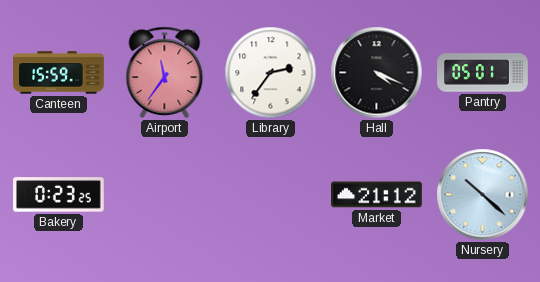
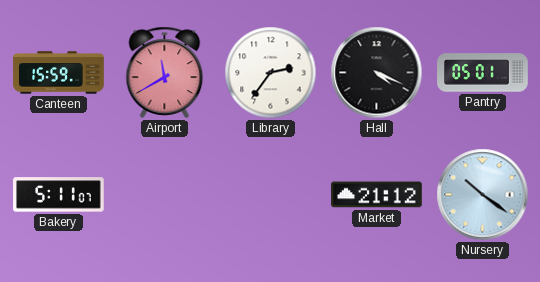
Airport: 11:36 -> 11:40 (165, 72)
Bakery: 0:23 -> 5:11 (59, 195)
Nursery: 10:22 -> 10:21 (483, 195)
